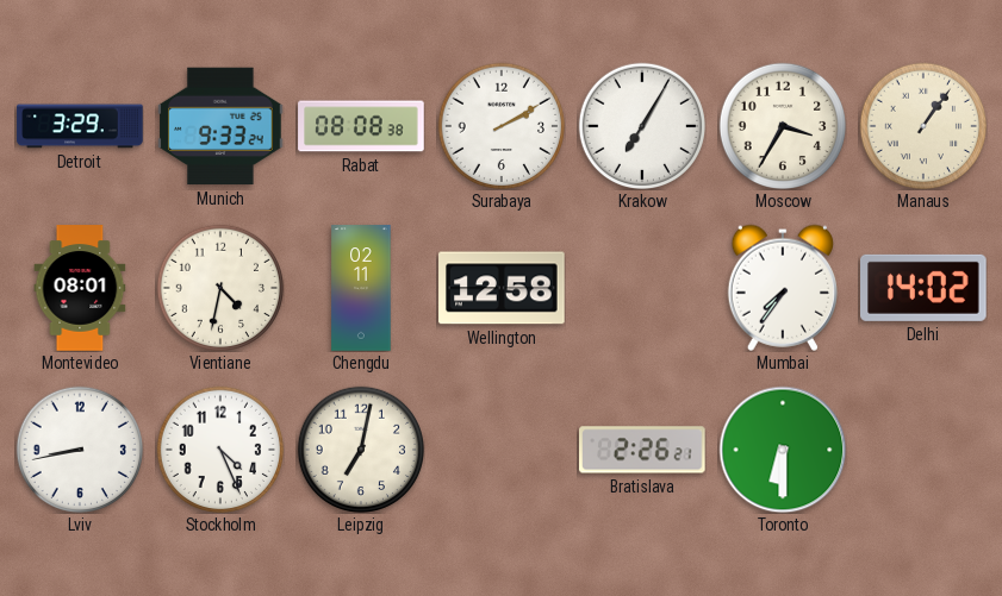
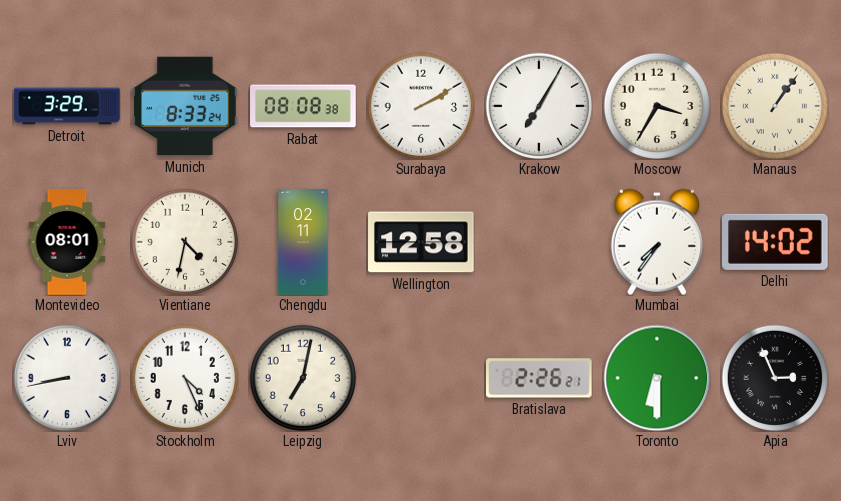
Munich: 9:33 -> 8:33 (185, 106)
Apia: none -> 2:56 (774, 377)
